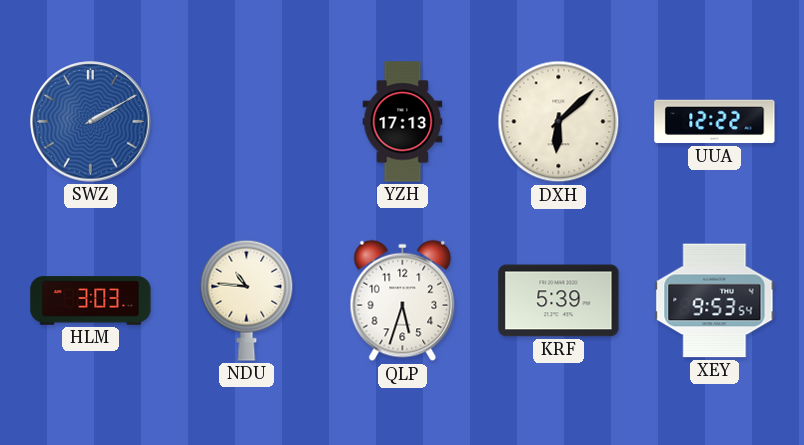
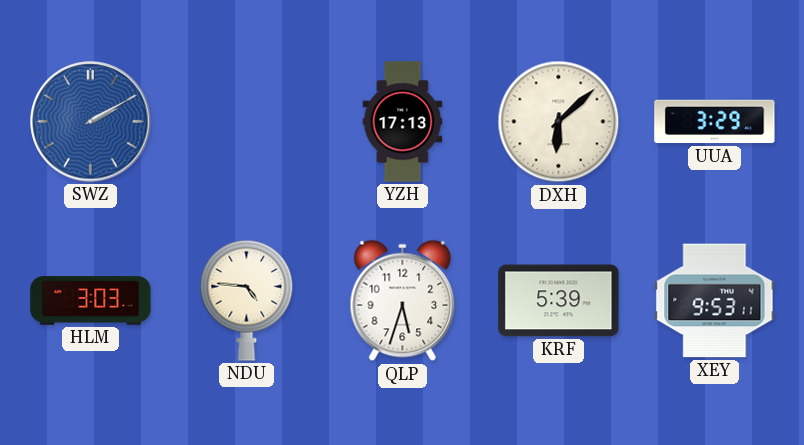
UUA: 12:22 -> 3:29 (715, 122)
NDU: 10:46 -> 4:46 (247, 300)
XEY: 9:53:54 -> 9:53:11 (715, 301)
